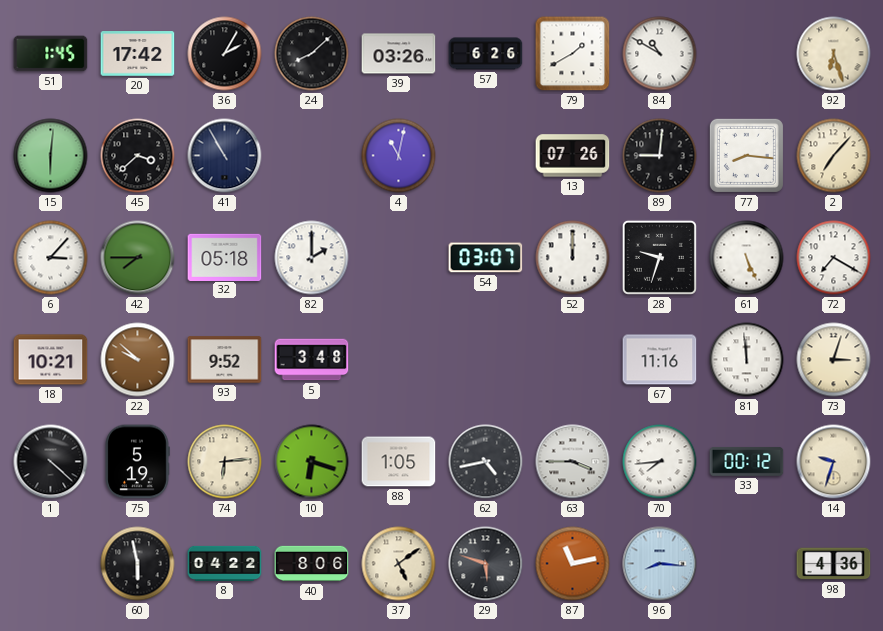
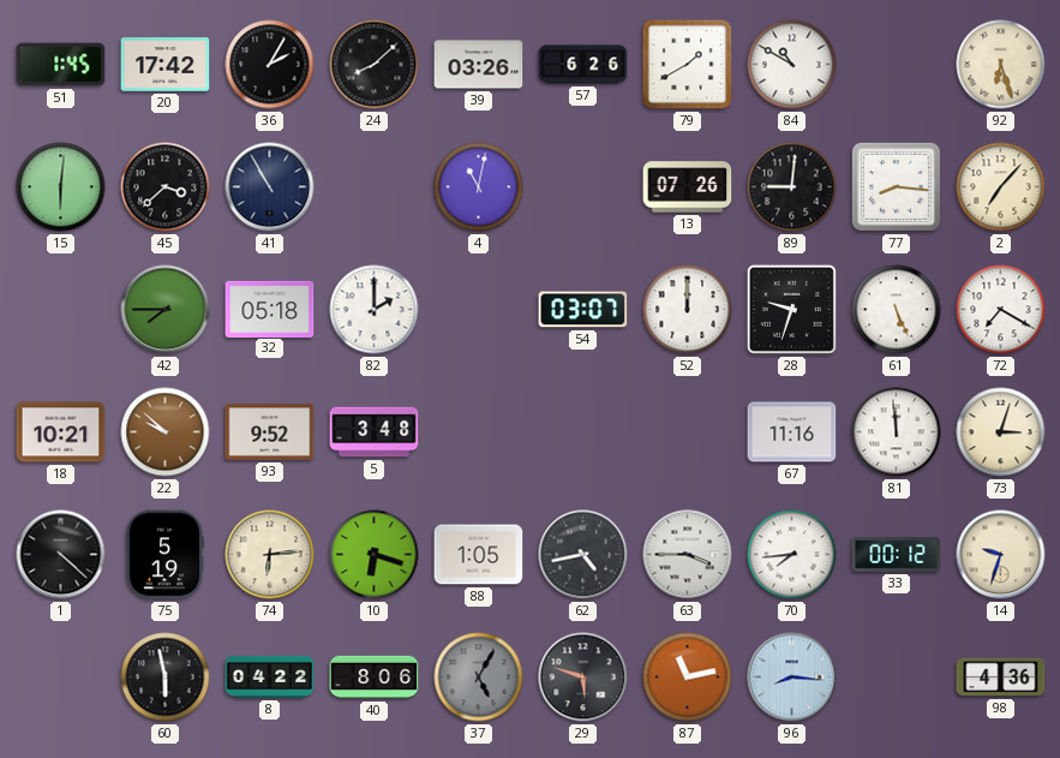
6: 3:07 -> none (51, 258)
37: 5:09 -> 5:05 (479, 678)
37 dial: cream -> grey (479, 678)
